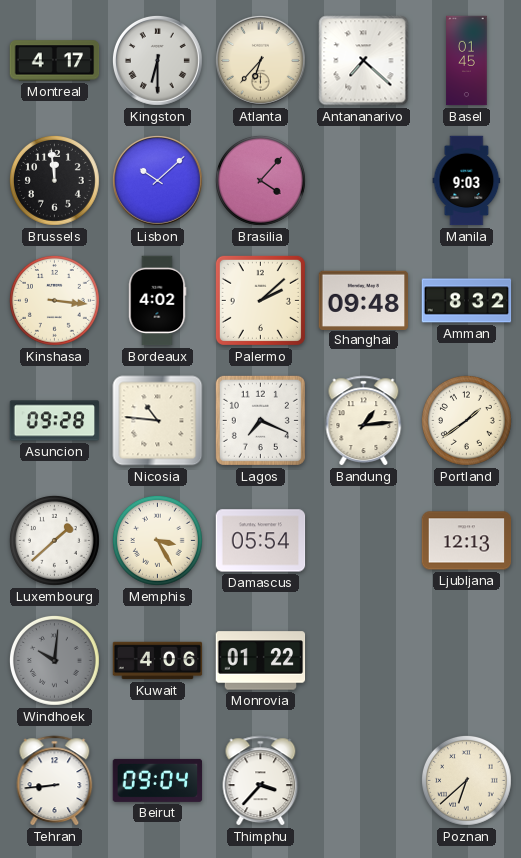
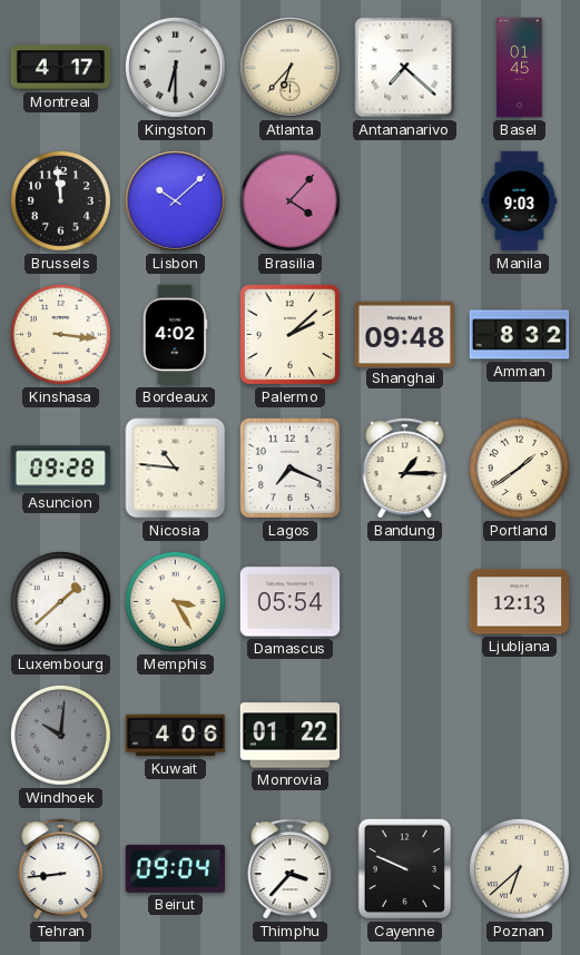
Bandung: 1:14 -> 1:15 (405, 469)
Cayenne: none -> 9:49 (405, 869)
